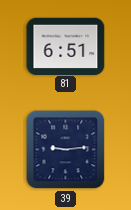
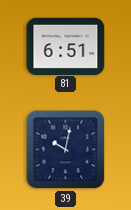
39: 9:14 -> 10:02 (66, 150)
